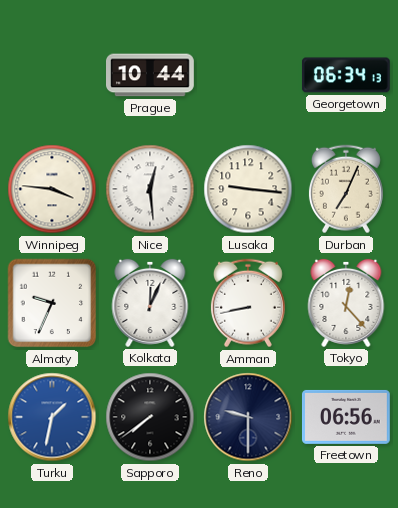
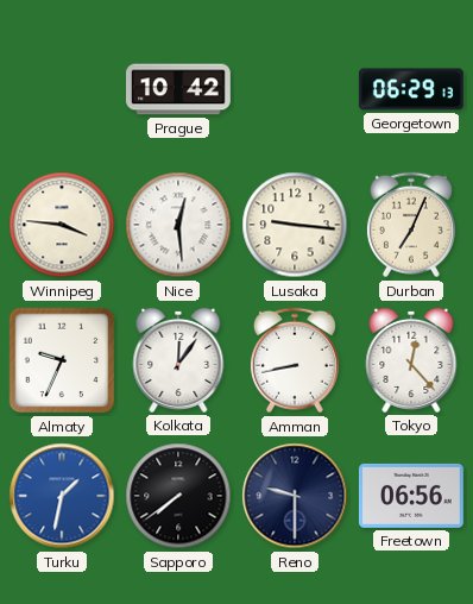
Prague: 10:44 -> 10:42 (179, 89)
Georgetown: 06:34 -> 06:29 (411, 89)
Kolkata: 12:04 -> 12:06 (178, 360)
